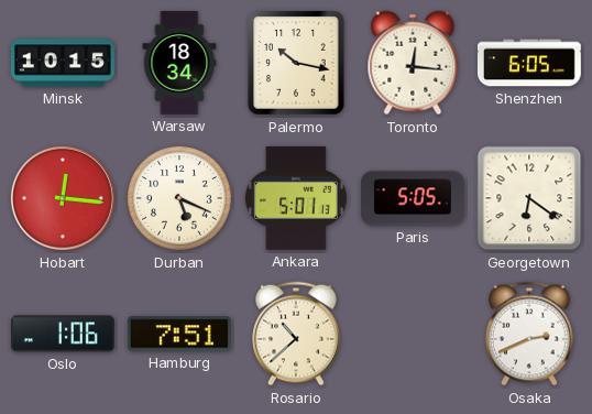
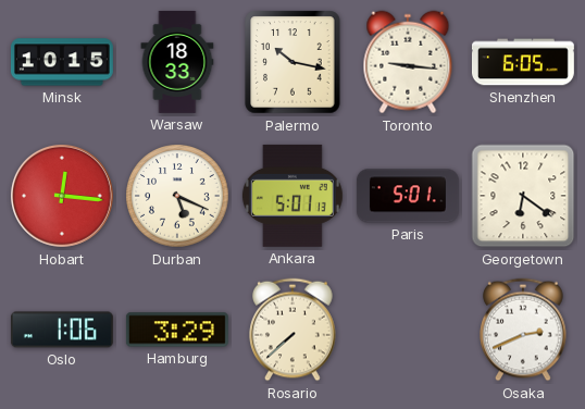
Warsaw: 18:34 -> 18:33 (177, 62)
Toronto: 12:16 -> 9:16 (408, 62)
Paris: 5:05 -> 5:01 (408, 196)
Hamburg: 7:51 -> 3:29 (177, 330)
Rosario: 10:38 -> 7:38 (292, 330)
